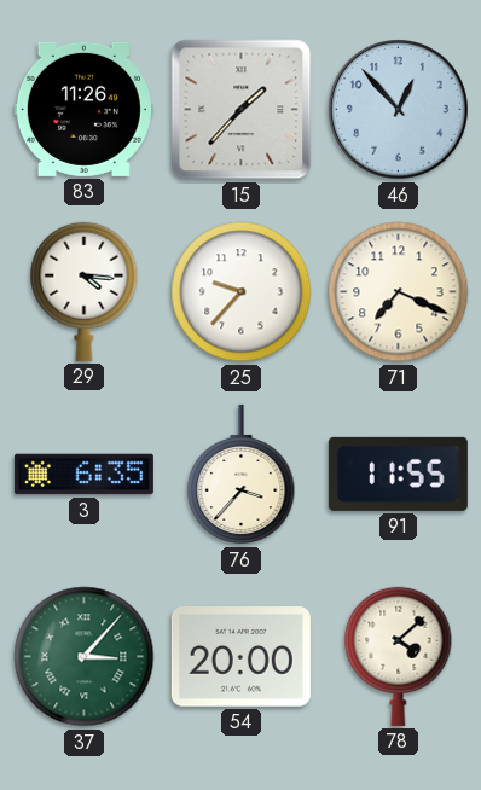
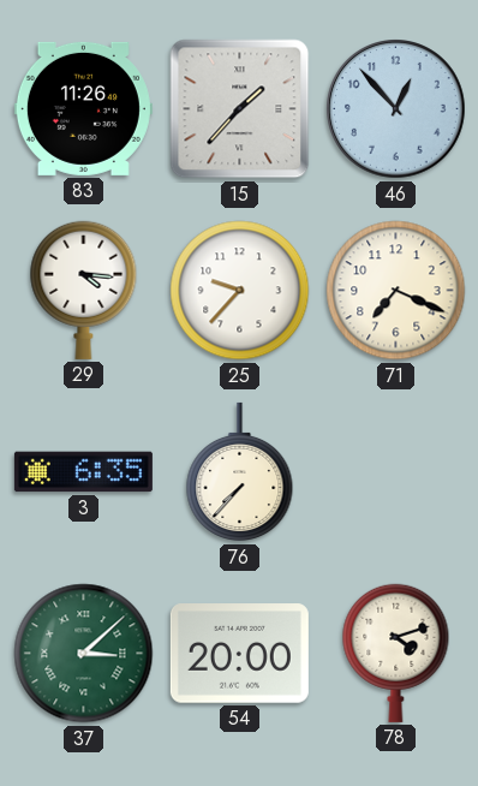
76: 3:37 -> 7:37 (240, 472)
91: 11:55 -> none (398, 474)
37: 3:07 -> 3:08 (84, 654)
78: 4:08 -> 4:12 (396, 653)
